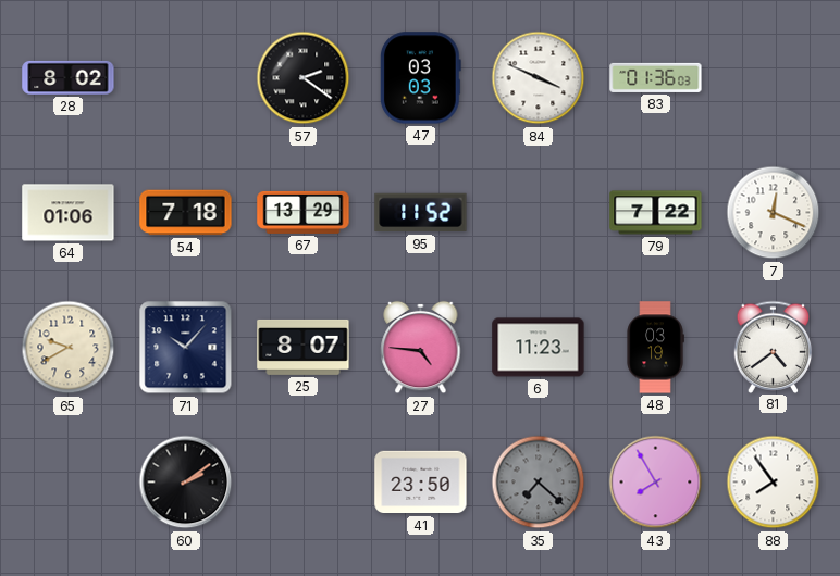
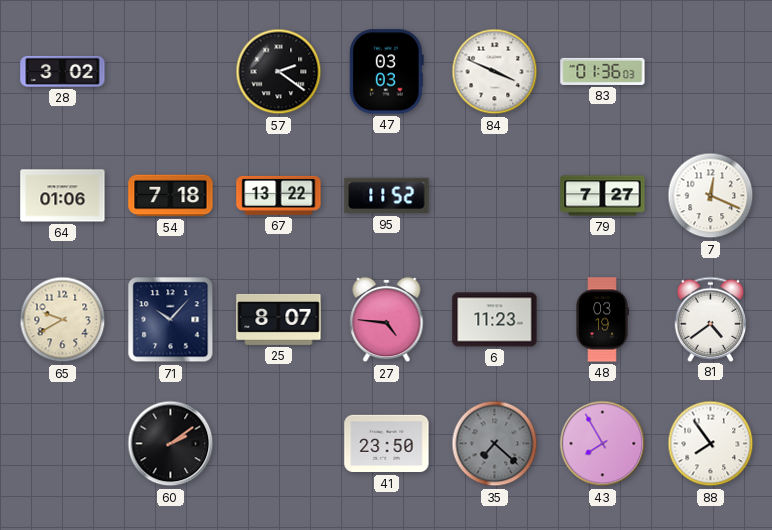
28: 8:02 -> 3:02 (63, 71)
67: 13:29 -> 13:22 (279, 195)
79: 7:22 -> 7:27 (603, 196)
